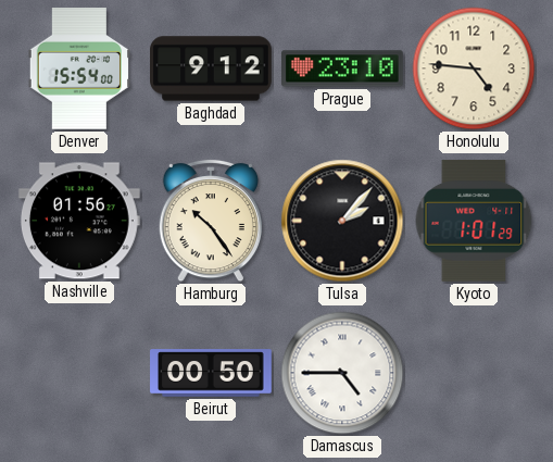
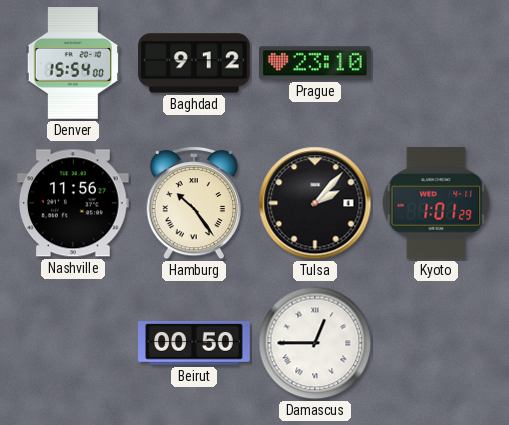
Honolulu: 4:46 -> none (474, 68)
Nashville: 01:56 -> 11:56 (73, 203)
Damascus: 4:45 -> 12:45 (315, 343)
